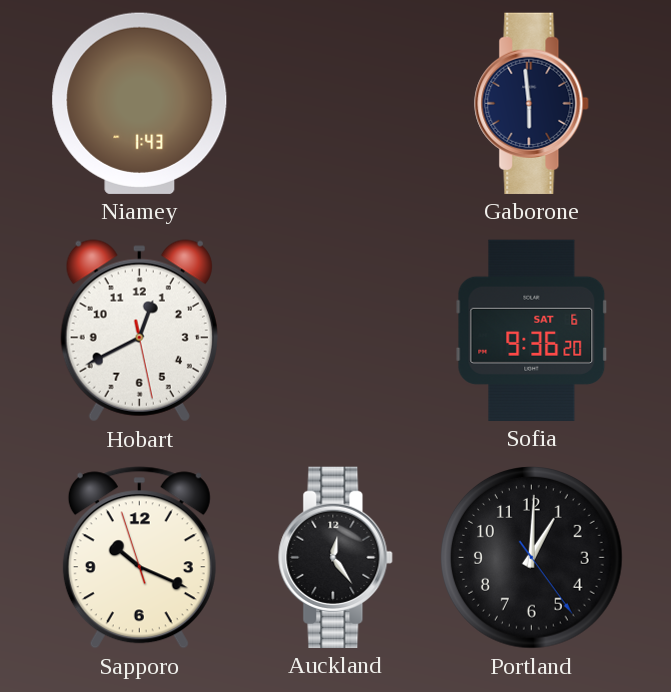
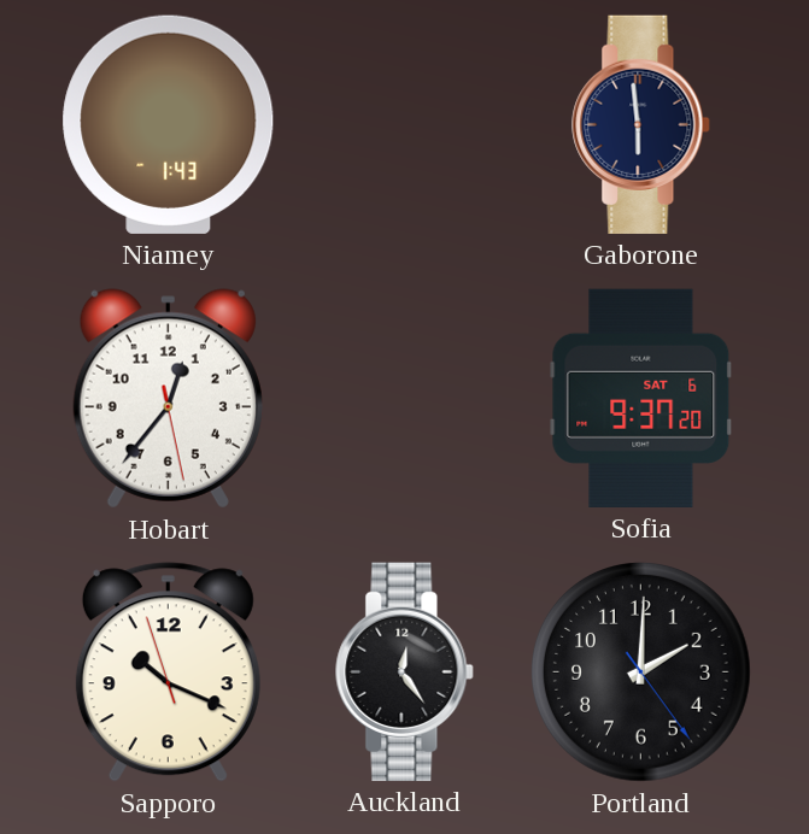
Hobart: 12:40 -> 12:36 (168, 399)
Sofia: 9:36 -> 9:37 (641, 398)
Portland: 1:00 -> 2:00 (641, 673)
